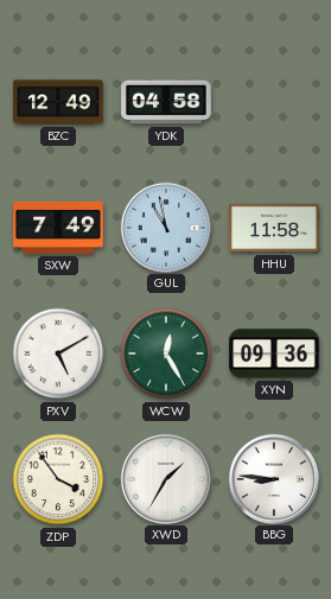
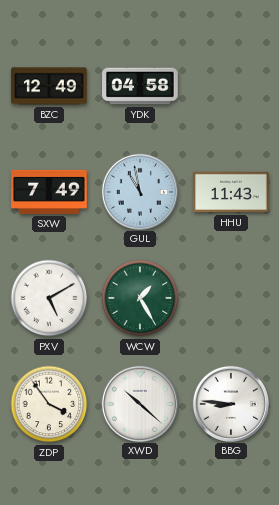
HHU: 11:58 -> 11:43 (231, 192)
WCW: 12:25 -> 1:25 (140, 298)
XYN: 09:36 -> none (274, 353)
XWD: 1:35 -> 10:22 (139, 403)
